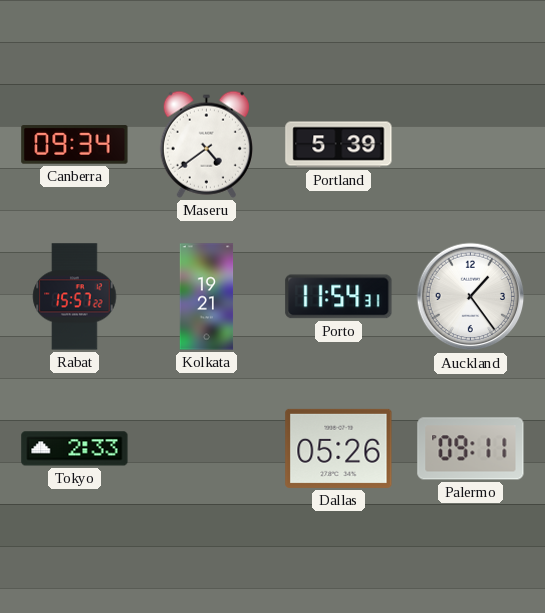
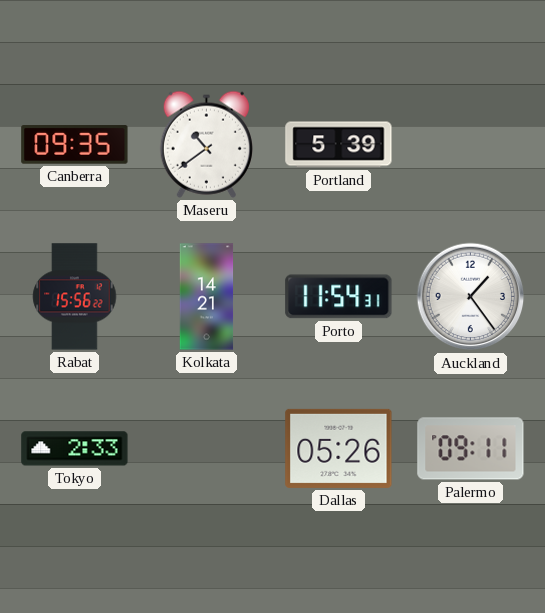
Canberra: 09:34 -> 09:35 (75, 145)
Maseru: 4:39 -> 10:39 (206, 144)
Rabat: 15:57 -> 15:56 (75, 297)
Kolkata: 19:21 -> 14:21 (207, 297)
